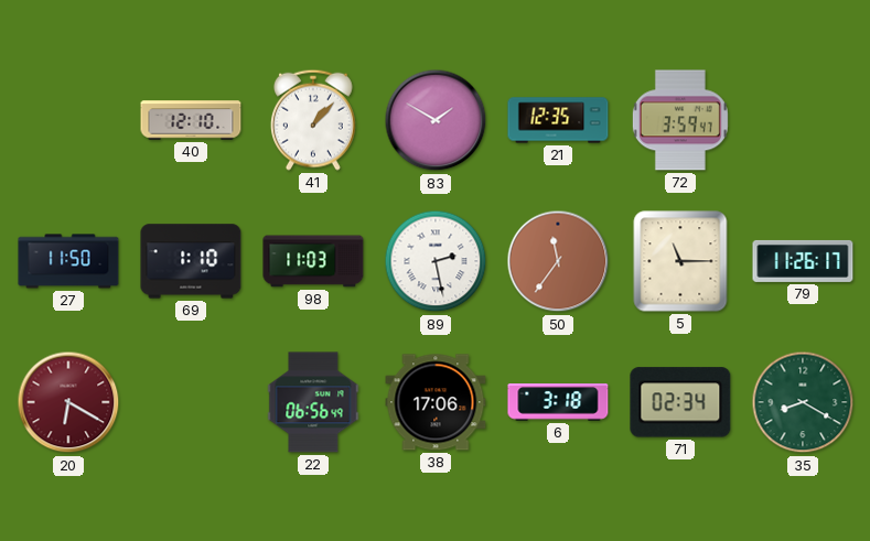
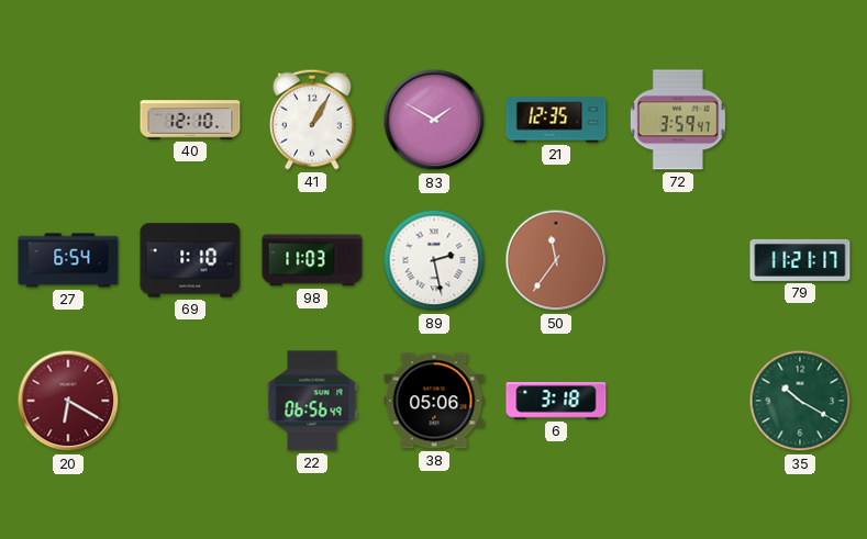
41: 1:07 -> 1:05 (312, 120)
27: 11:50 -> 6:54 (68, 260)
5: 11:15 -> none (680, 261)
79: 11:26 -> 11:21 (800, 260)
38: 17:06 -> 05:06 (434, 401)
71: 02:34 -> none (680, 402)
35: 8:20 -> 10:20 (800, 401)
